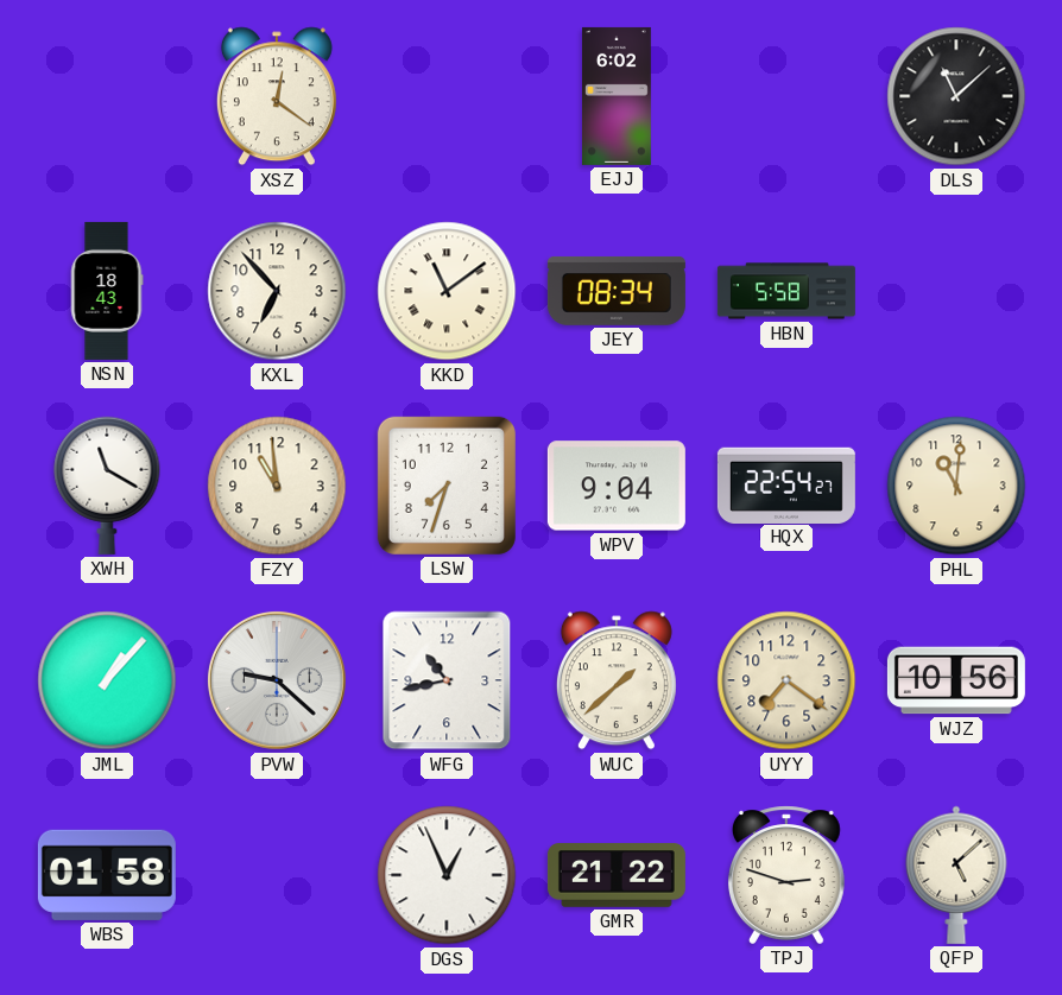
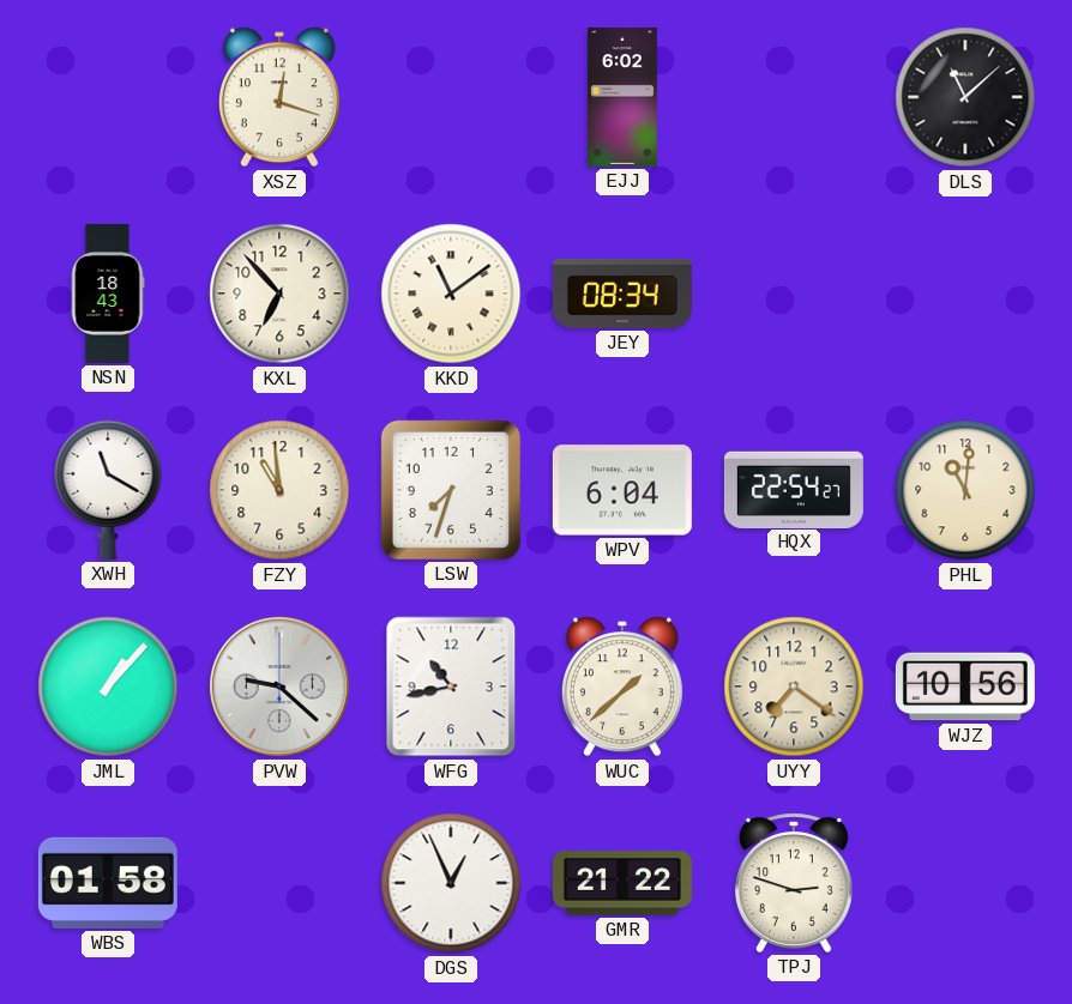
XSZ: 12:21 -> 12:18 (279, 97)
HBN: 5:58 -> none (786, 291)
WPV: 9:04 -> 6:04 (622, 490)
QFP: 5:08 -> none (956, 875)
